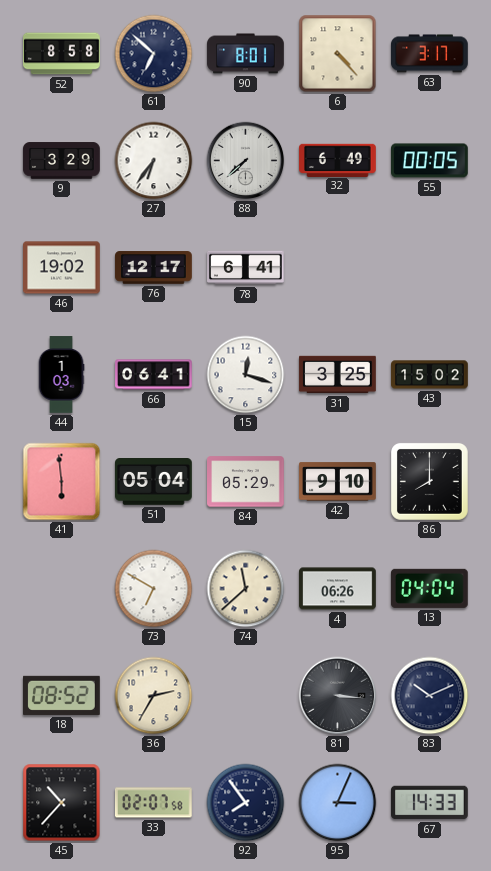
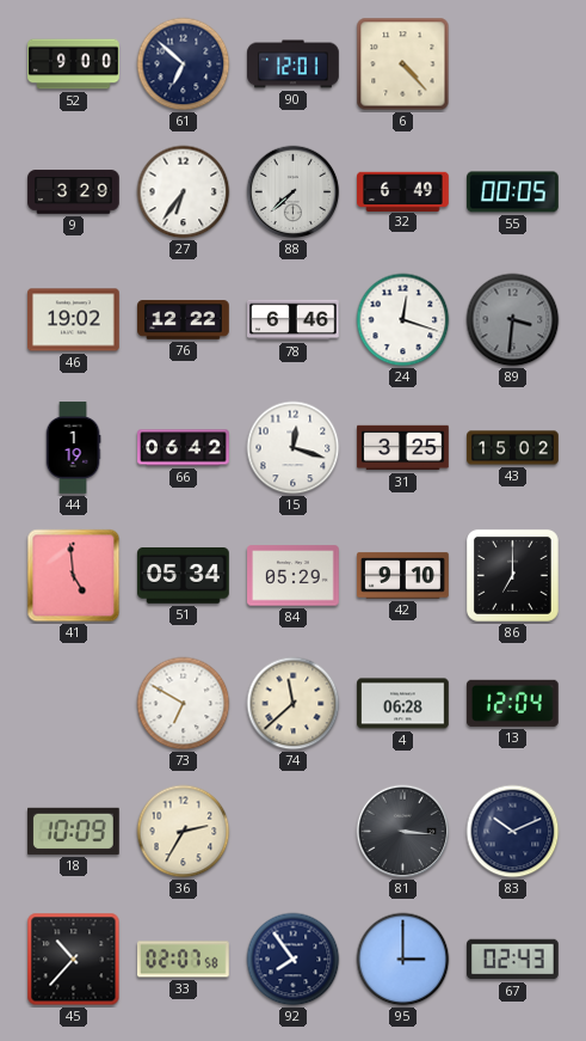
52: 8:58 -> 9:00 (74, 65)
90: 8:01 -> 12:01 (294, 65)
63: 3:17 -> none (430, 54)
76: 12:17 -> 12:22 (184, 320)
78: 6:41 -> 6:46 (294, 320)
24: none -> 12:18 (403, 320)
89: none -> 3:31 (513, 320)
44: 1:03 -> 1:19 (73, 448)
66: 06:41 -> 06:42 (184, 448)
41: 5:59 -> 4:59 (74, 576)
51: 05:04 -> 05:34 (184, 576)
86: 8:00 -> 7:00 (512, 575)
4: 06:26 -> 06:28 (403, 704)
13: 04:04 -> 12:04 (512, 703)
18: 08:52 -> 10:09 (74, 831)
95: 3:04 -> 3:00 (403, 960)
67: 14:33 -> 02:43 (513, 960)
